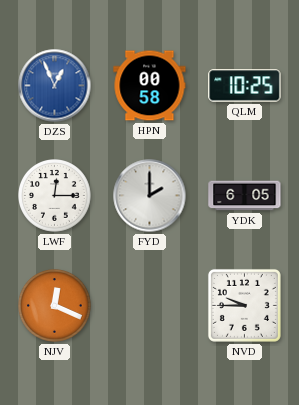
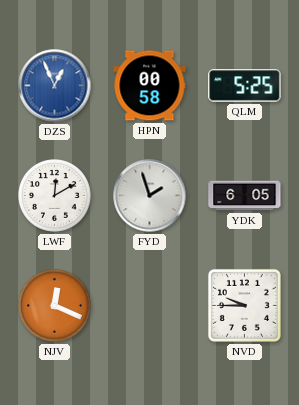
QLM: 10:25 -> 5:25 (245, 86)
LWF: 12:15 -> 12:10 (55, 196)
FYD: 2:00 -> 1:57 (150, 196)
